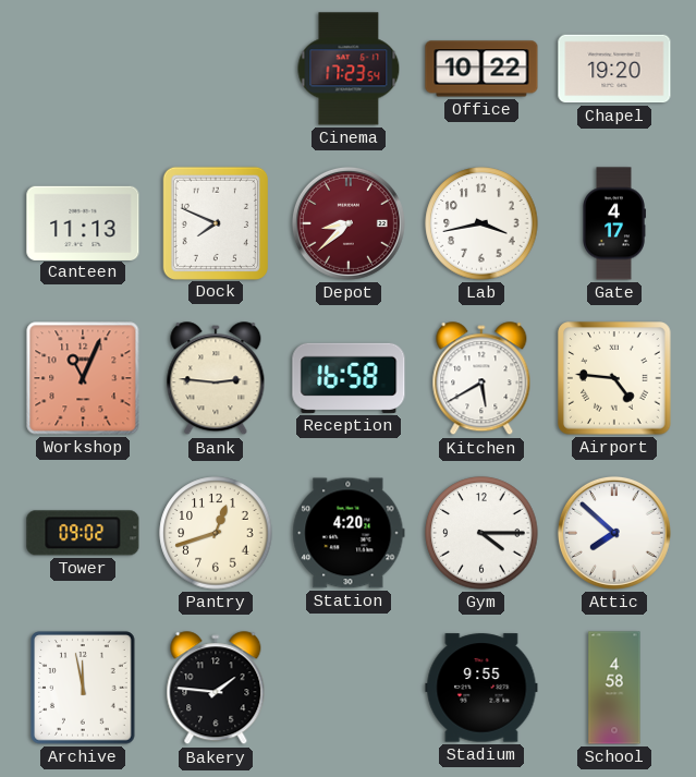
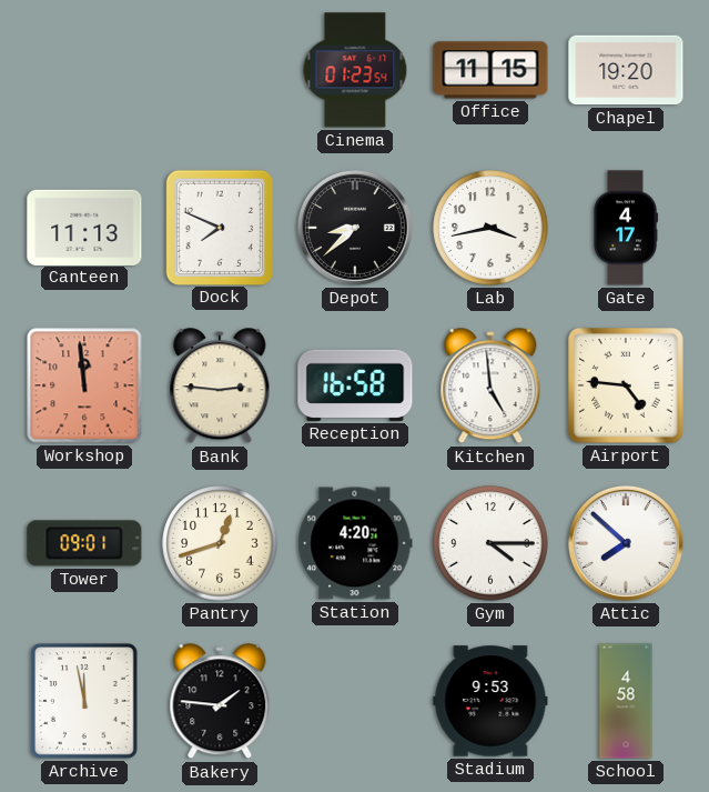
Cinema: 17:23 -> 01:23 (355, 70)
Office: 10:22 -> 11:15 (490, 70)
Depot dial: burgundy -> black (355, 228)
Workshop: 11:04 -> 11:59 (84, 385)
Kitchen: 5:40 -> 4:59 (490, 387)
Tower: 09:02 -> 09:01 (84, 543)
Stadium: 9:55 -> 9:53 (490, 701)
